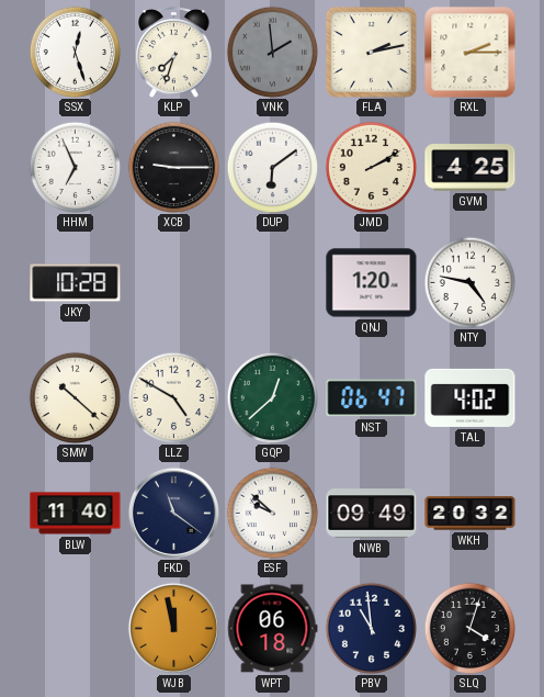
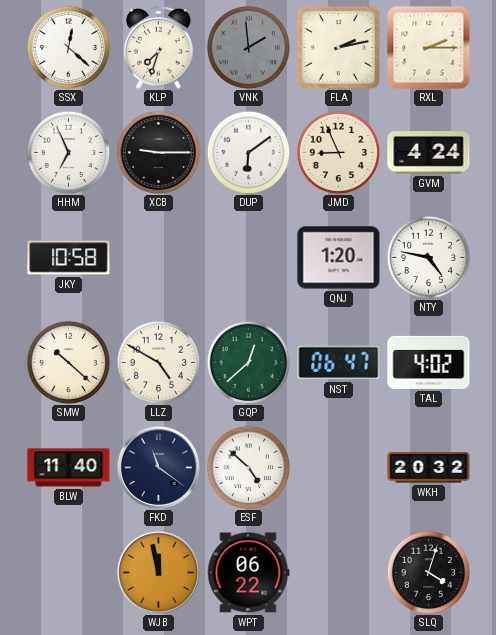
SSX: 12:27 -> 12:22 (68, 47)
JMD: 2:10 -> 8:56 (338, 152)
GVM: 4:25 -> 4:24 (429, 153)
JKY: 10:28 -> 10:58 (69, 258)
ESF: 9:52 -> 4:52 (248, 467)
NWB: 09:49 -> none (372, 514)
WPT: 06:18 -> 06:22 (249, 573)
PBV: 10:59 -> none (371, 628)
